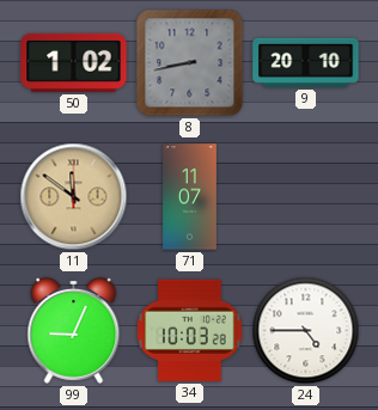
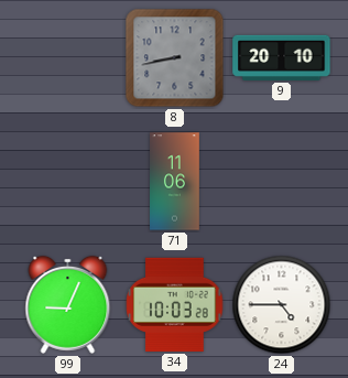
50: 1:02 -> none (74, 62)
11: 11:51 -> none (74, 197)
71: 11:07 -> 11:06 (175, 182)
